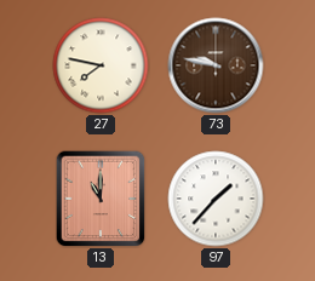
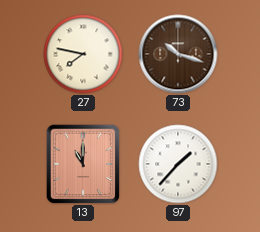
73: 9:47 -> 10:18 (178, 54)
